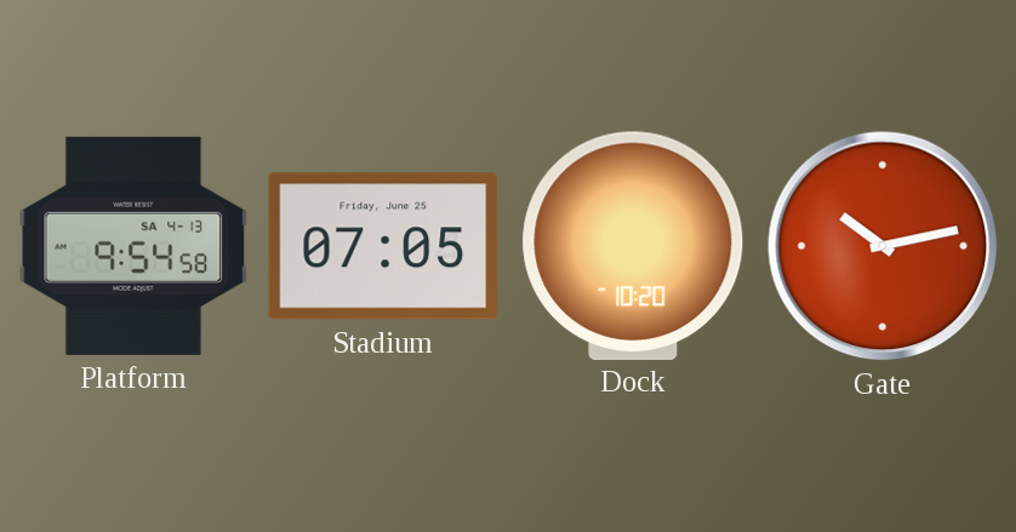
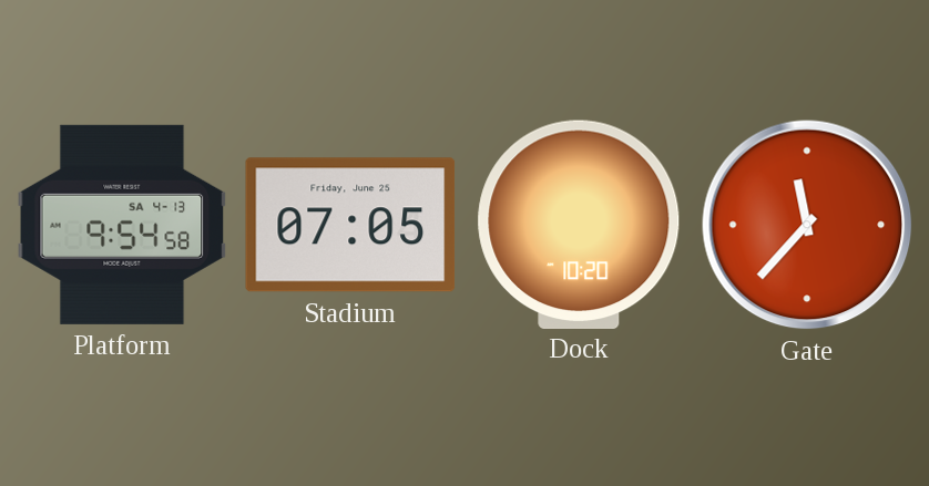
Gate: 10:13 -> 11:37 (807, 225)
